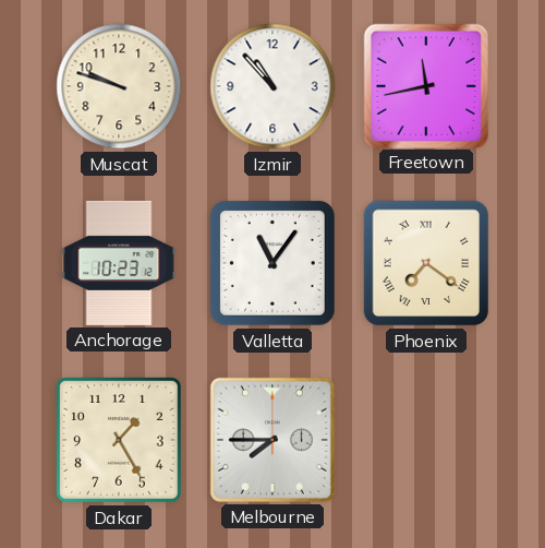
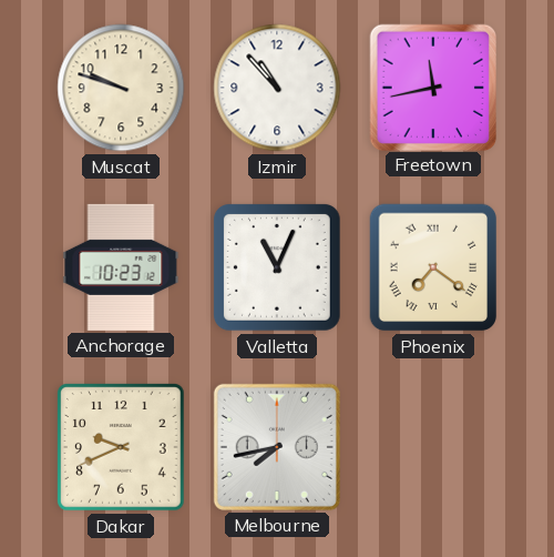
Valletta: 11:06 -> 11:04 (278, 269)
Dakar: 1:25 -> 9:41 (122, 448)
Melbourne: 7:45 -> 7:43 (277, 447)
